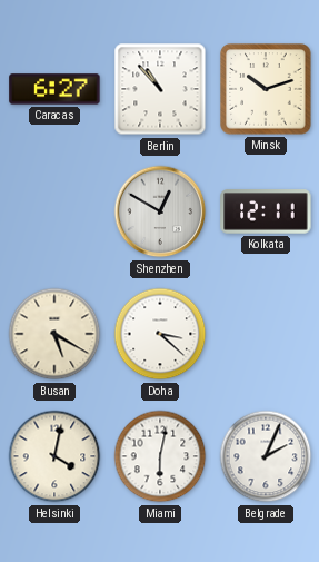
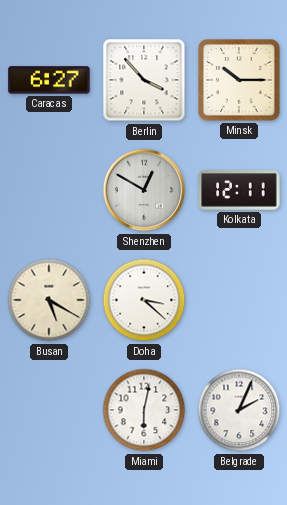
Berlin: 10:53 -> 3:53 (144, 80)
Minsk: 10:12 -> 10:15 (239, 80)
Helsinki: 4:02 -> none (54, 456)
